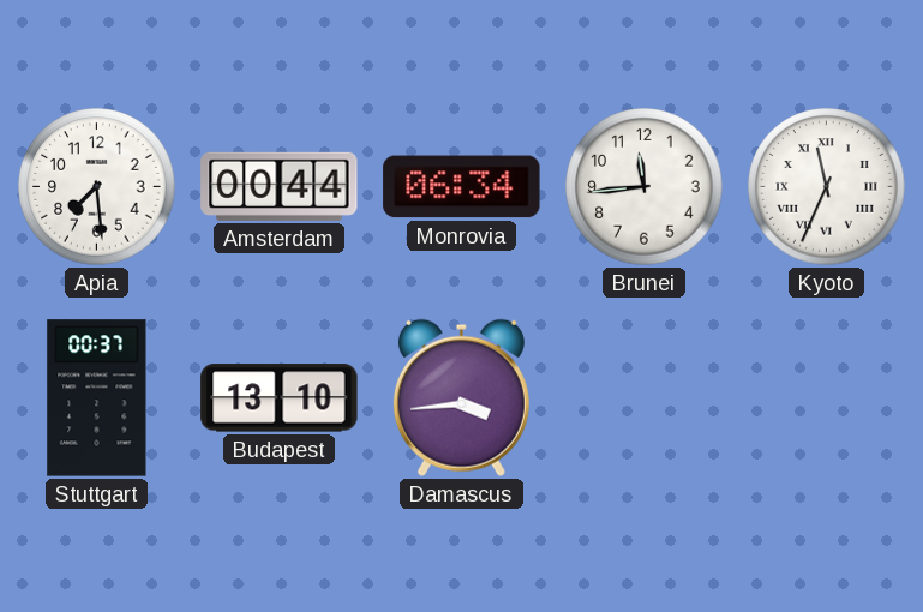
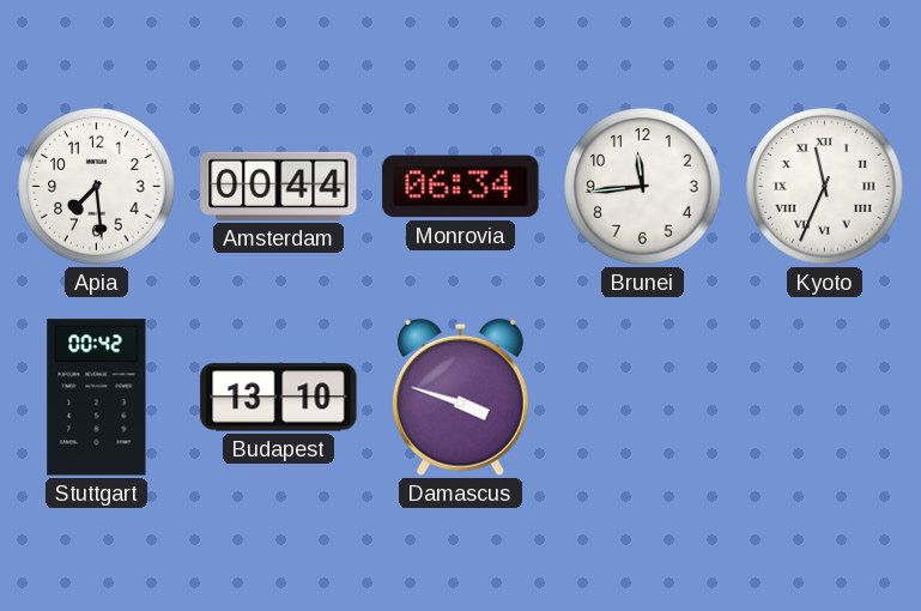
Stuttgart: 00:37 -> 00:42 (97, 398)
Damascus: 3:44 -> 3:48 (460, 397)
